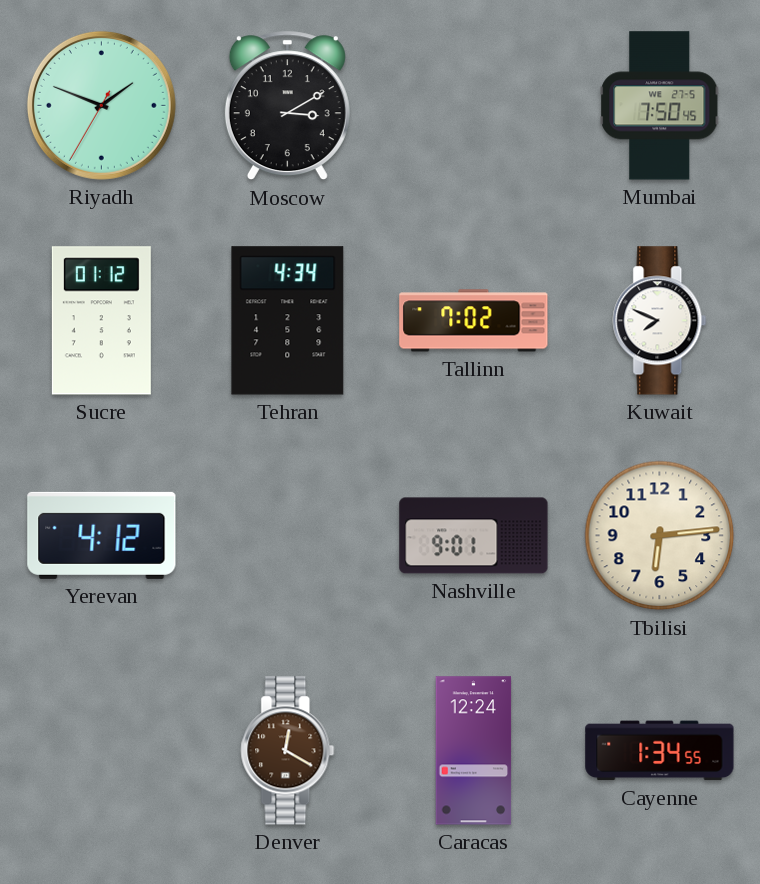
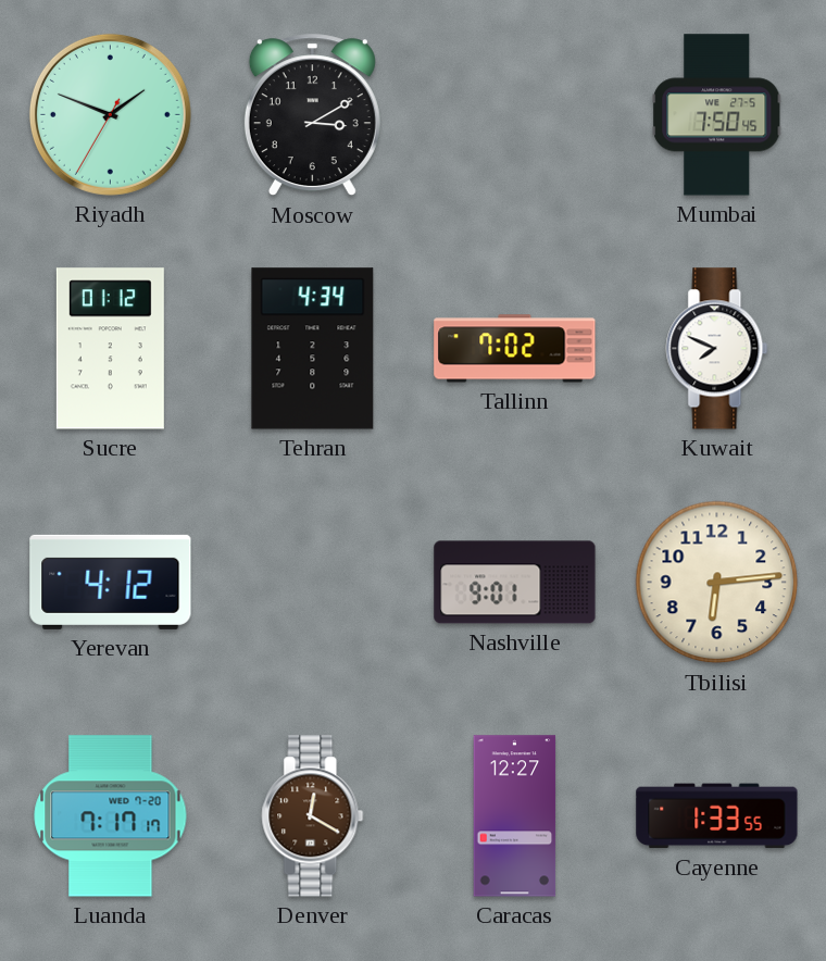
Luanda: none -> 7:17 (111, 816)
Caracas: 12:24 -> 12:27 (515, 816)
Cayenne: 1:34 -> 1:33 (717, 816)
